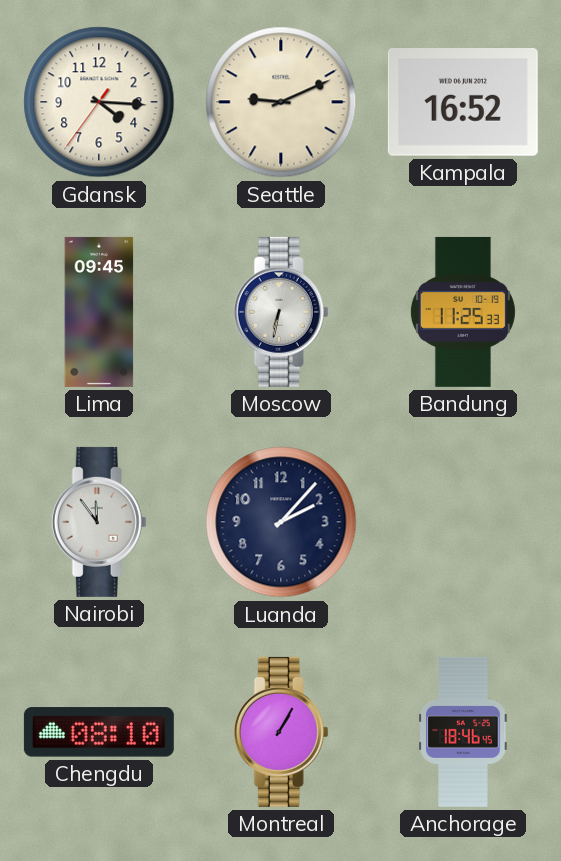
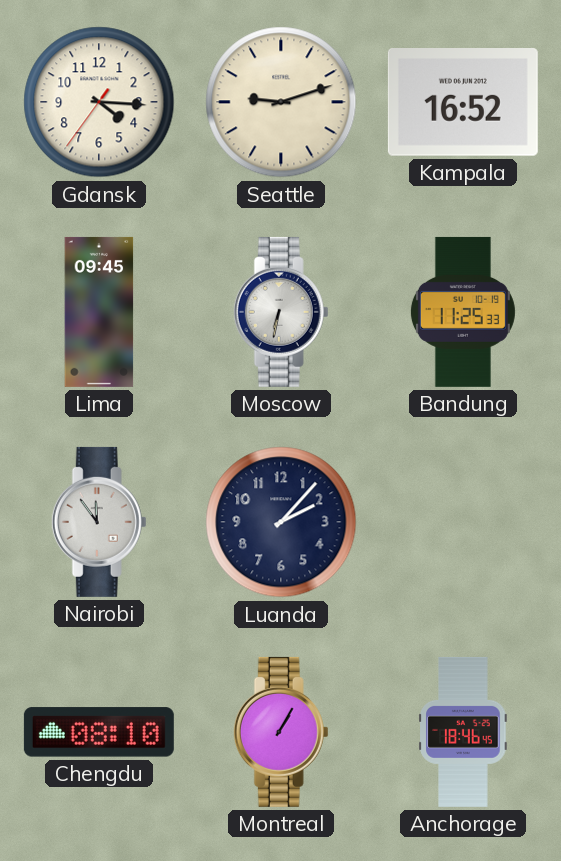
Seattle: 9:11 -> 9:12 (281, 102)
